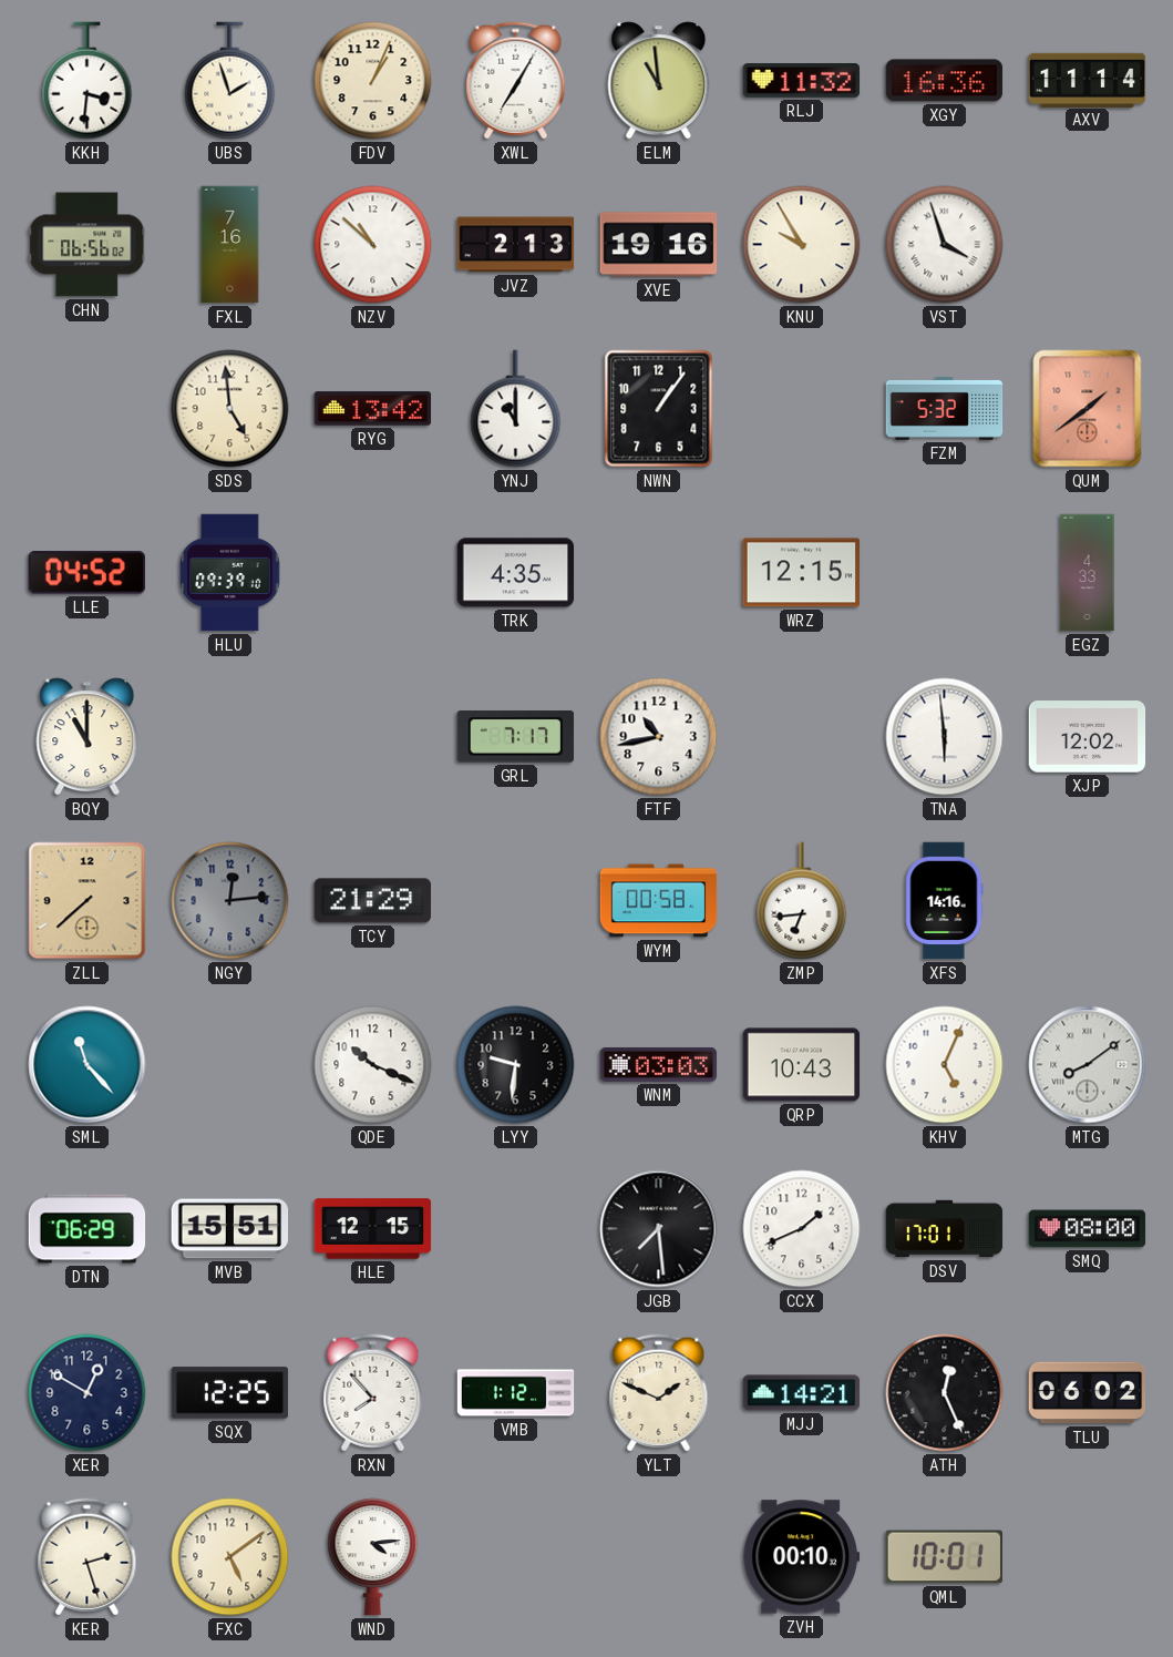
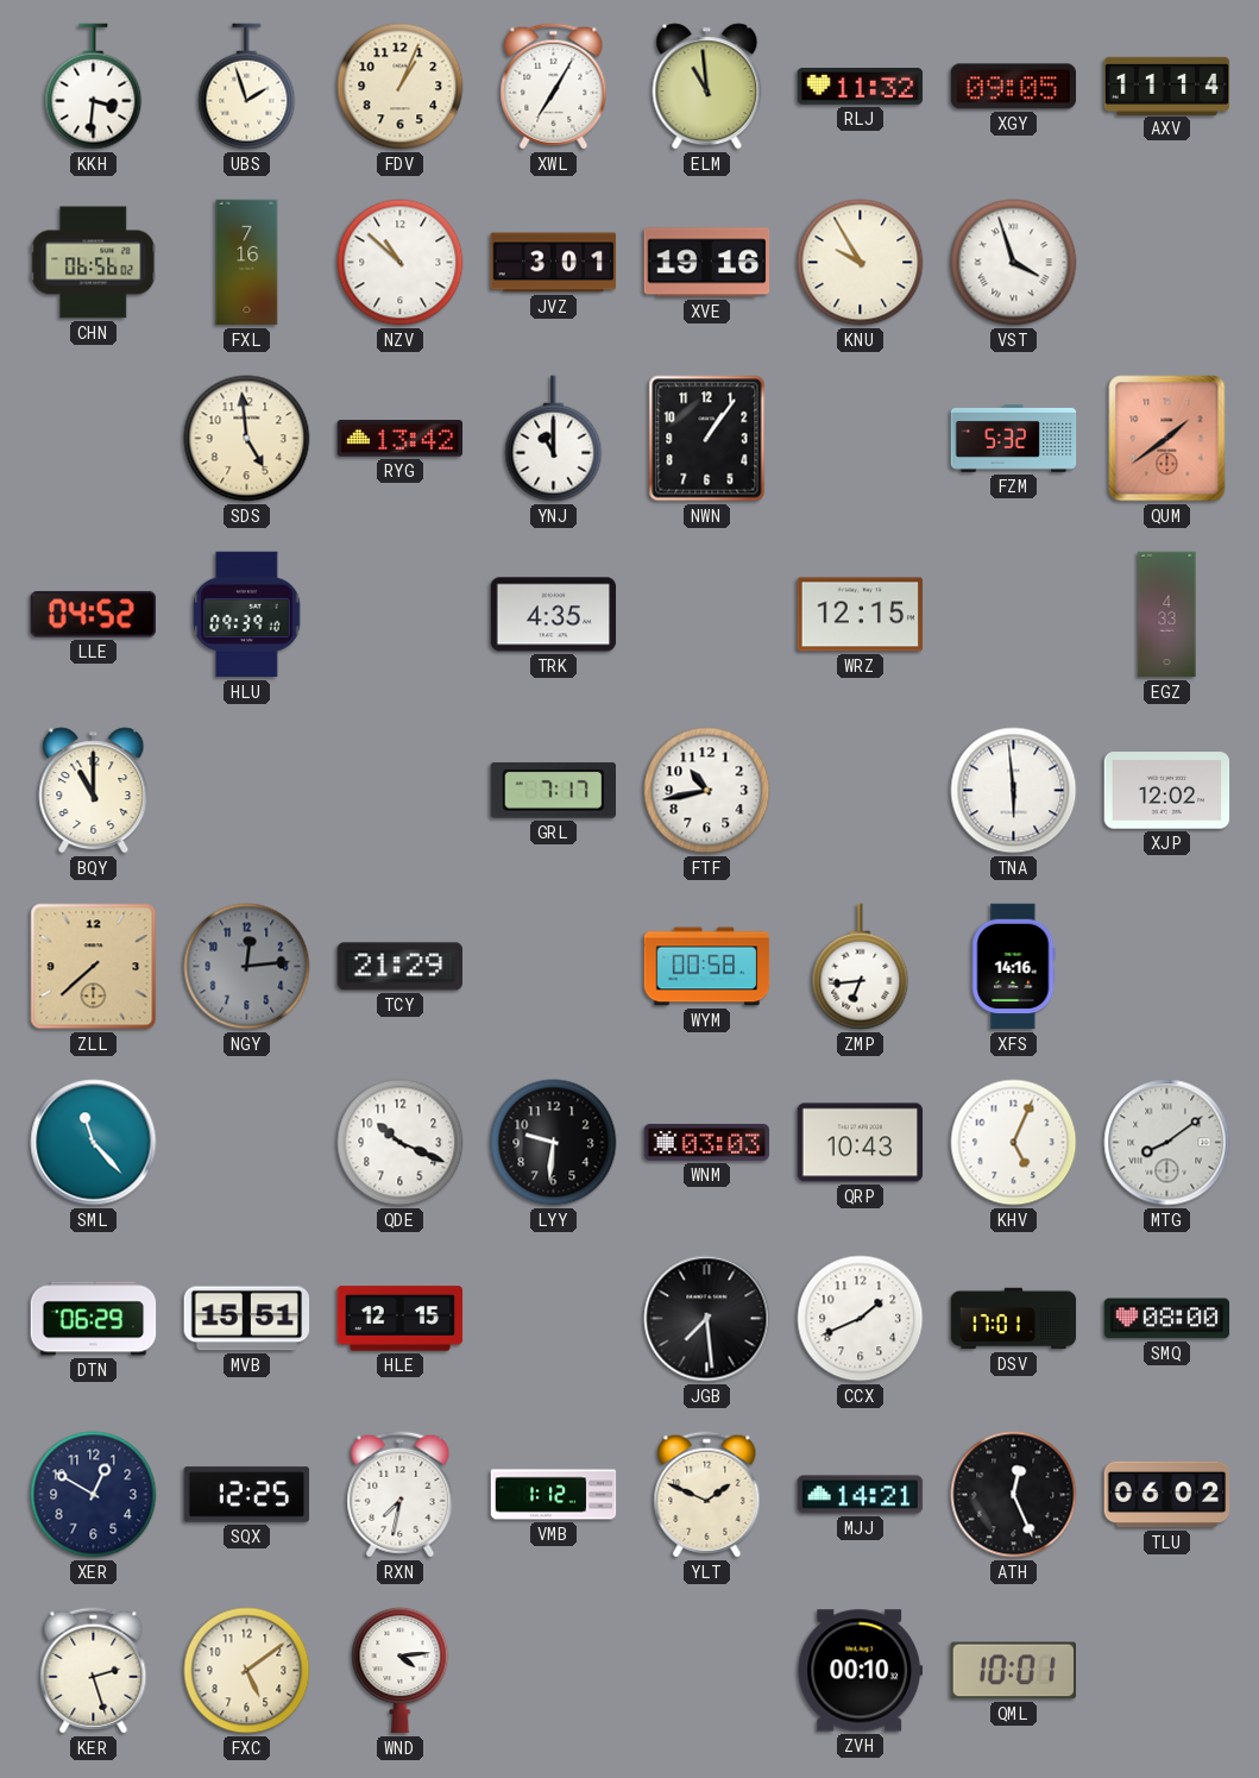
XGY: 16:36 -> 09:05 (1014, 87)
JVZ: 2:13 -> 3:01 (554, 263)
RXN: 7:53 -> 7:32 (401, 1495)
